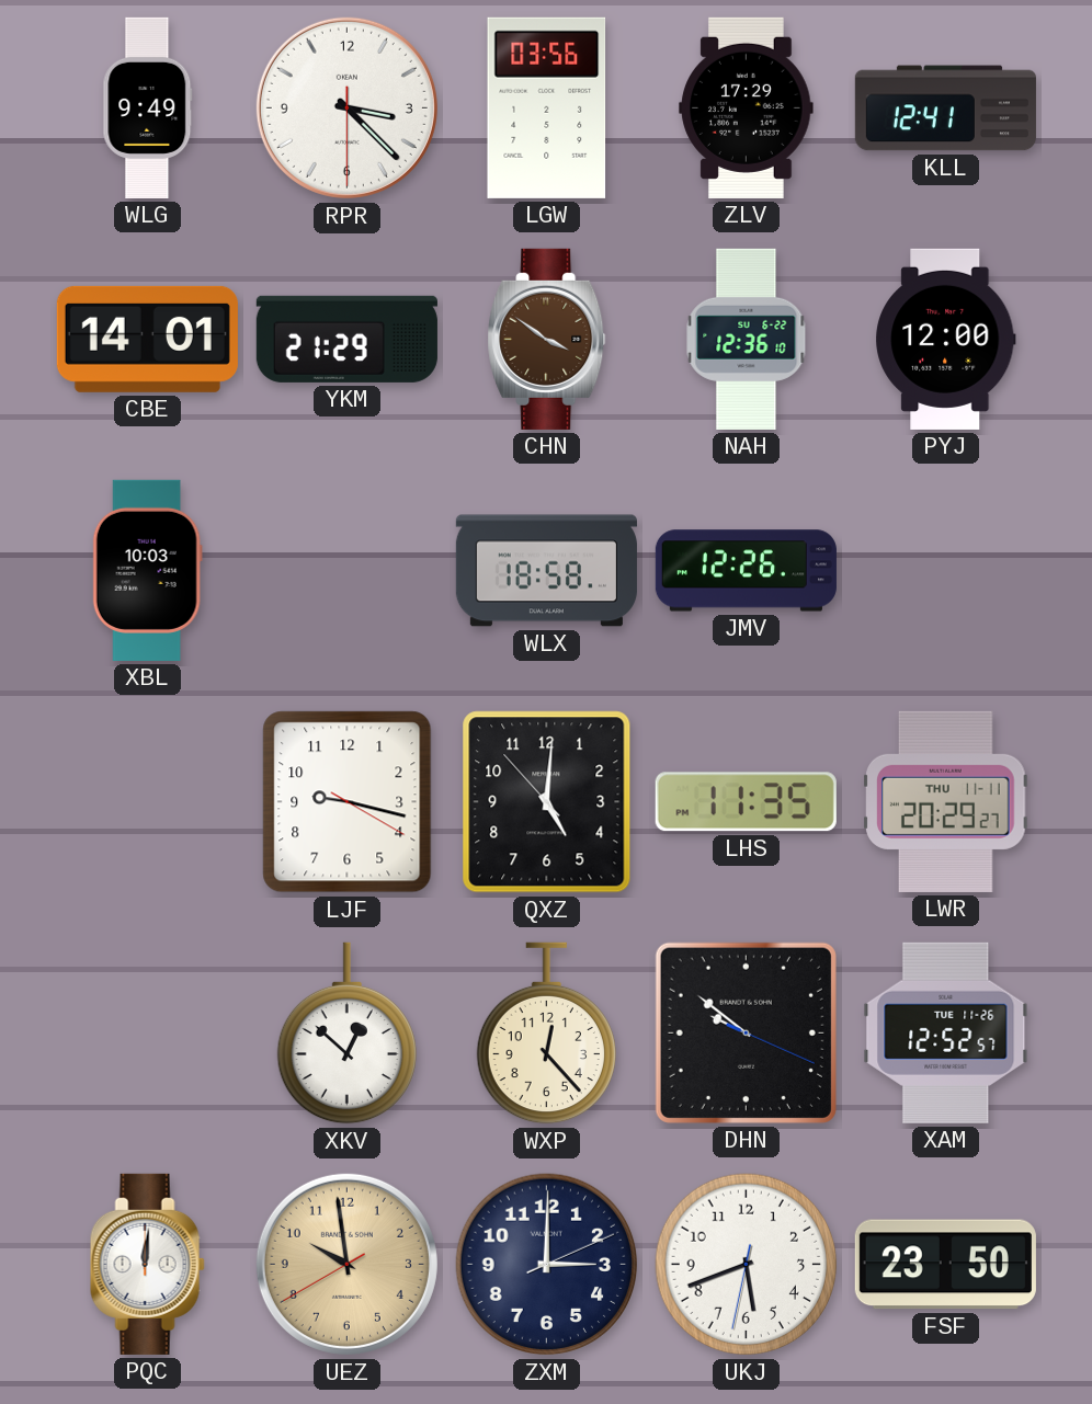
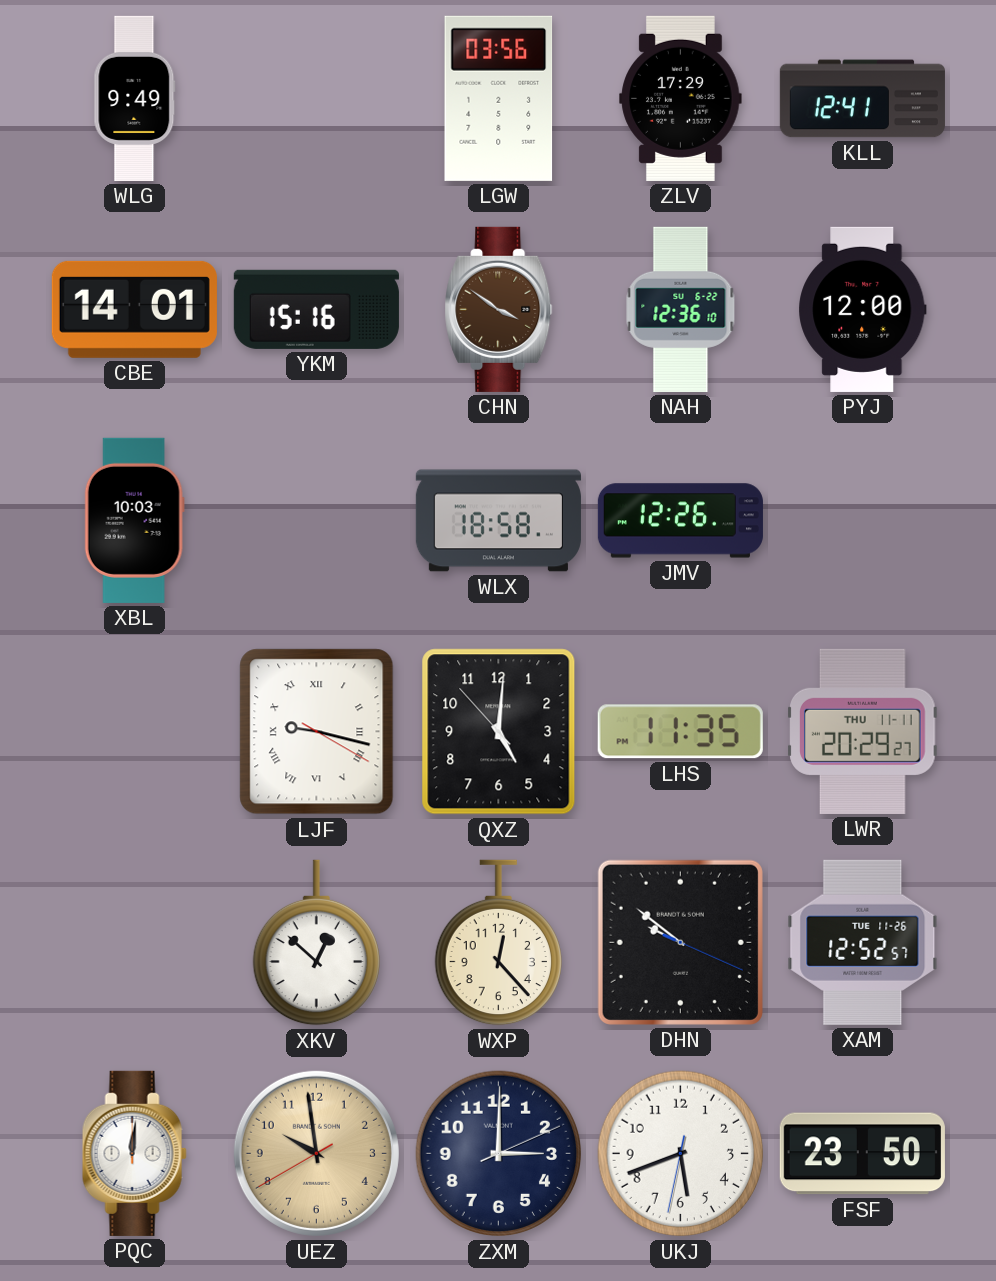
RPR: 3:22 -> none (346, 107)
YKM: 21:29 -> 15:16 (316, 309)
LJF numerals: Arabic -> Roman (317, 732)
